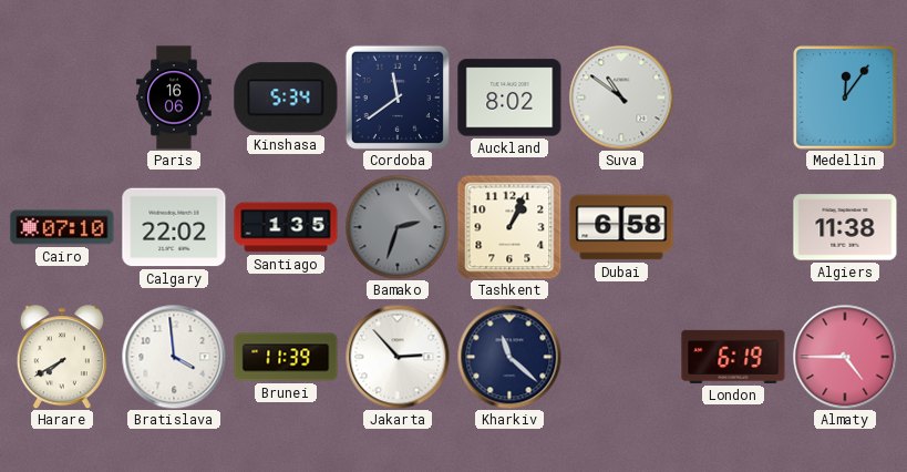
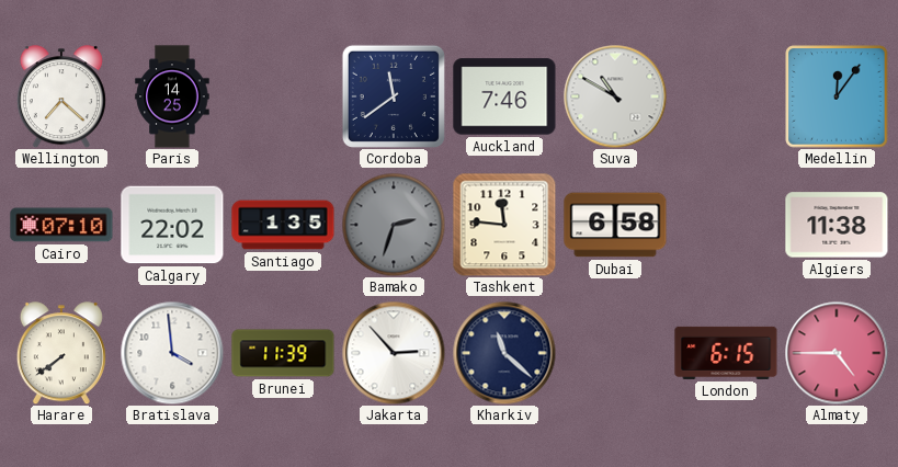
Wellington: none -> 7:22 (61, 96)
Paris: 16:06 -> 14:25 (172, 96)
Kinshasa: 5:34 -> none (286, 98)
Auckland: 8:02 -> 7:46 (504, 96)
Suva: 10:51 -> 10:50 (615, 96)
Tashkent: 1:04 -> 11:46 (504, 225)
Harare: 7:40 -> 7:39 (61, 353)
London: 6:19 -> 6:15 (726, 353)
